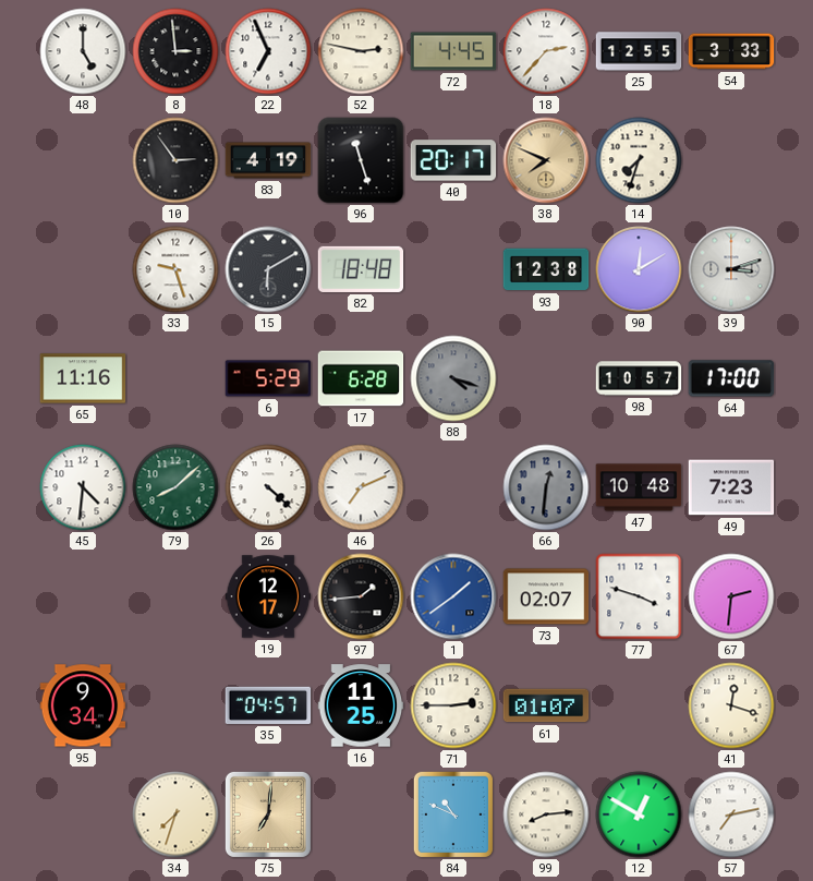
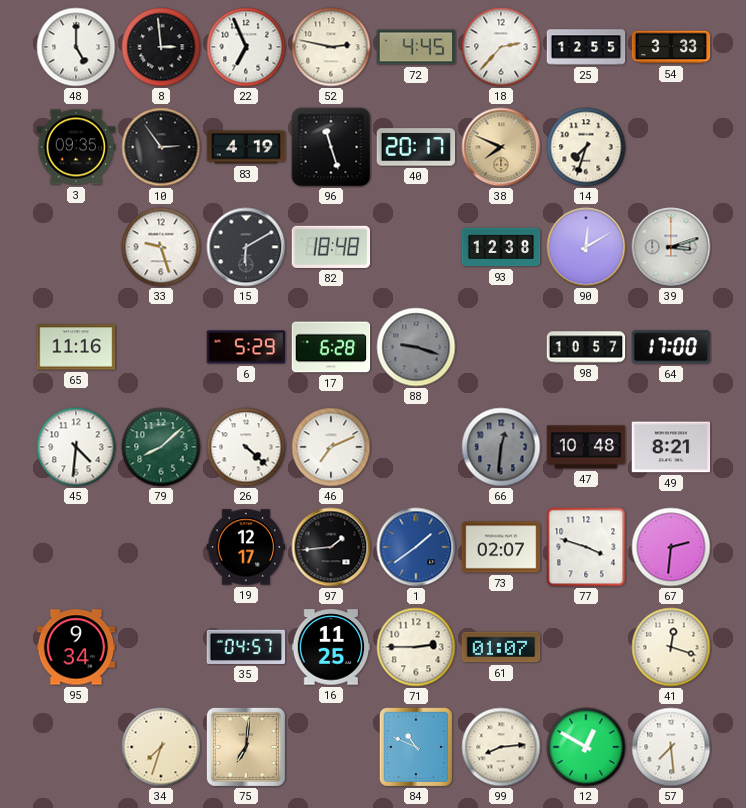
3: none -> 09:35 (76, 147)
88: 4:18 -> 9:18 (416, 347)
49: 7:23 -> 8:21 (671, 447)
57: 7:13 -> 7:29 (671, 747)
